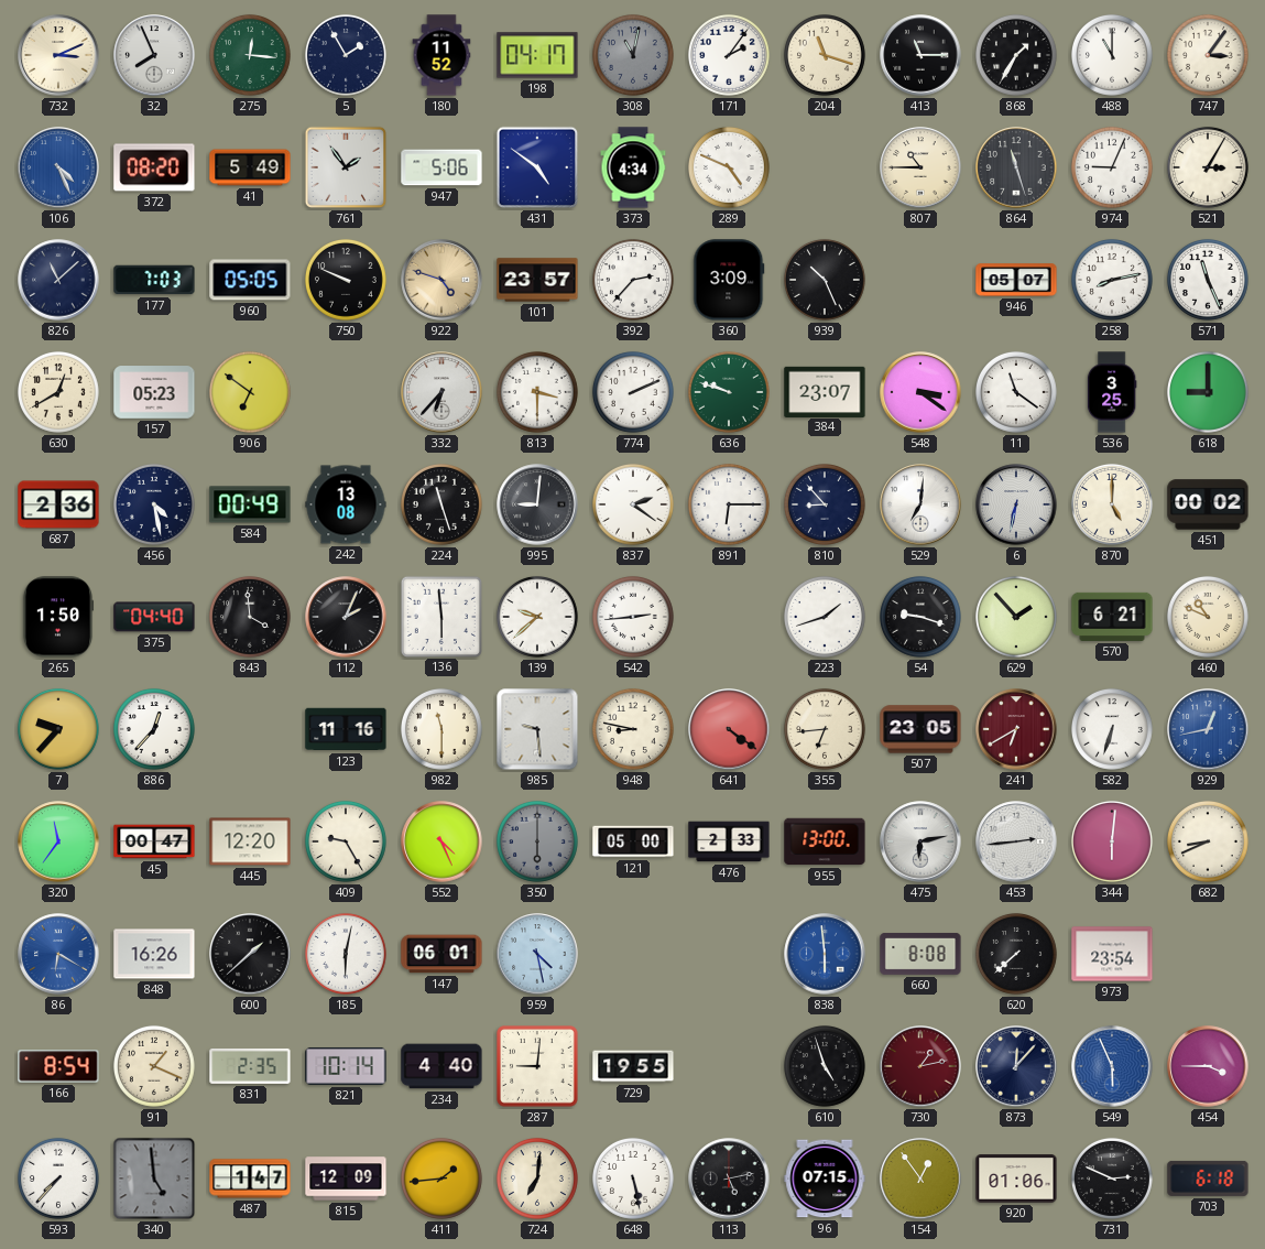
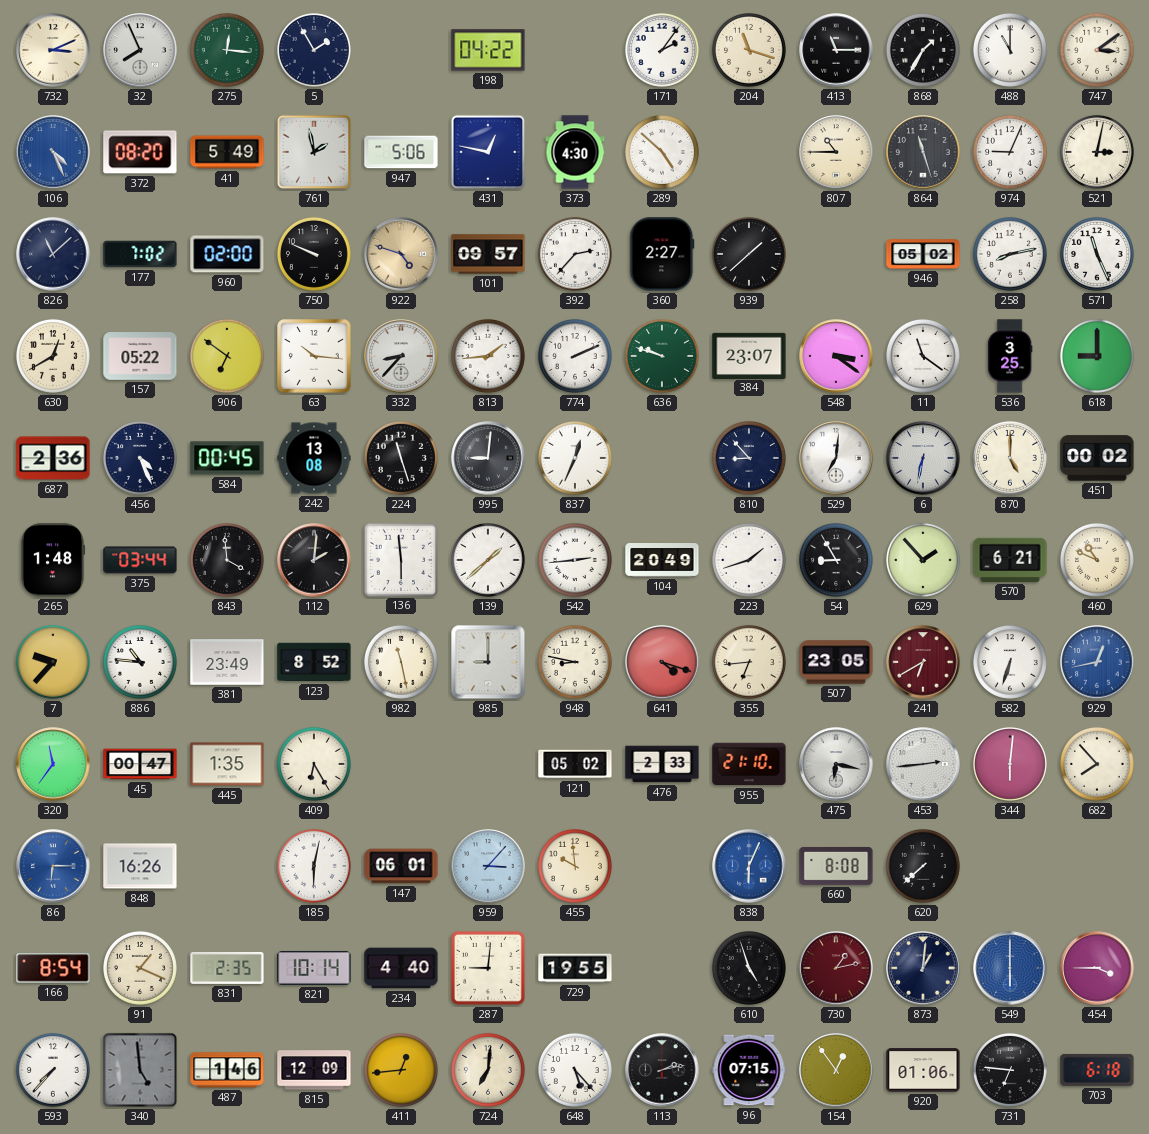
180: 11:52 -> none (441, 55)
198: 04:17 -> 04:22 (488, 50)
308: 11:02 -> none (633, 55)
747: 3:06 -> 3:09 (1097, 50)
761: 1:54 -> 1:58 (314, 152)
431: 4:51 -> 12:47 (488, 152)
373: 4:34 -> 4:30 (575, 152)
289: 4:49 -> 4:52 (662, 152)
521: 3:05 -> 3:02 (1097, 152)
177: 7:03 -> 7:02 (140, 254)
960: 05:05 -> 02:00 (227, 254)
101: 23:57 -> 09:57 (488, 254)
360: 3:09 -> 2:27 (662, 254)
939: 10:26 -> 1:38 (749, 254)
946: 05:07 -> 05:02 (923, 254)
157: 05:23 -> 05:22 (140, 356)
63: none -> 10:16 (315, 357)
332: 6:37 -> 8:37 (401, 356)
813: 3:30 -> 1:44 (488, 356)
456: 4:28 -> 4:26 (140, 458)
584: 00:49 -> 00:45 (227, 458)
837: 2:21 -> 12:34 (575, 458)
891: 6:15 -> none (729, 504)
265: 1:50 -> 1:48 (53, 560)
375: 04:40 -> 03:44 (140, 560)
112: 2:04 -> 2:01 (314, 560)
139: 9:38 -> 1:38 (488, 560)
104: none -> 20:49 (662, 561)
54: 9:18 -> 8:55 (836, 560)
886: 12:37 -> 10:46 (140, 662)
381: none -> 23:49 (227, 662)
123: 11:16 -> 8:52 (314, 662)
982: 11:30 -> 11:28 (401, 662)
985: 9:29 -> 9:00 (488, 662)
641: 4:21 -> 4:18 (662, 662)
445: 12:20 -> 1:35 (227, 764)
409: 9:25 -> 6:25 (314, 764)
552: 4:26 -> none (441, 841)
350: 6:00 -> none (537, 841)
121: 05:00 -> 05:02 (575, 764)
955: 13:00 -> 21:10 (749, 764)
475: 6:13 -> 6:17 (836, 764)
682: 8:41 -> 7:53 (1097, 764)
86: 6:20 -> 6:15 (53, 866)
600: 1:38 -> none (250, 954)
959: 4:28 -> 3:07 (488, 866)
455: none -> 9:59 (575, 866)
838: 5:59 -> 6:04 (749, 866)
973: 23:54 -> none (1112, 954)
873: 12:07 -> 1:01 (923, 968)
549: 5:56 -> 6:00 (1010, 968)
487: 1:47 -> 1:46 (227, 1070)
411: 1:44 -> 12:44 (401, 1070)
648: 5:28 -> 5:23 (575, 1070)
113: 5:13 -> 2:13 (662, 1070)
731: 2:49 -> 6:46 (1010, 1070)
